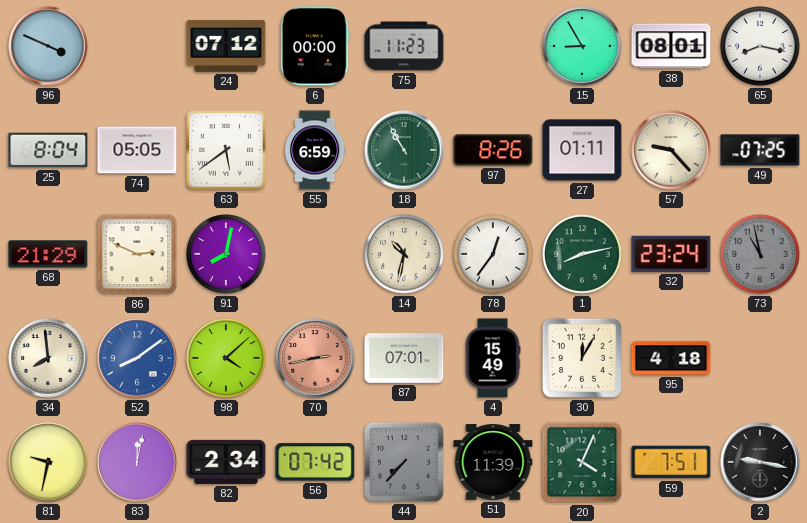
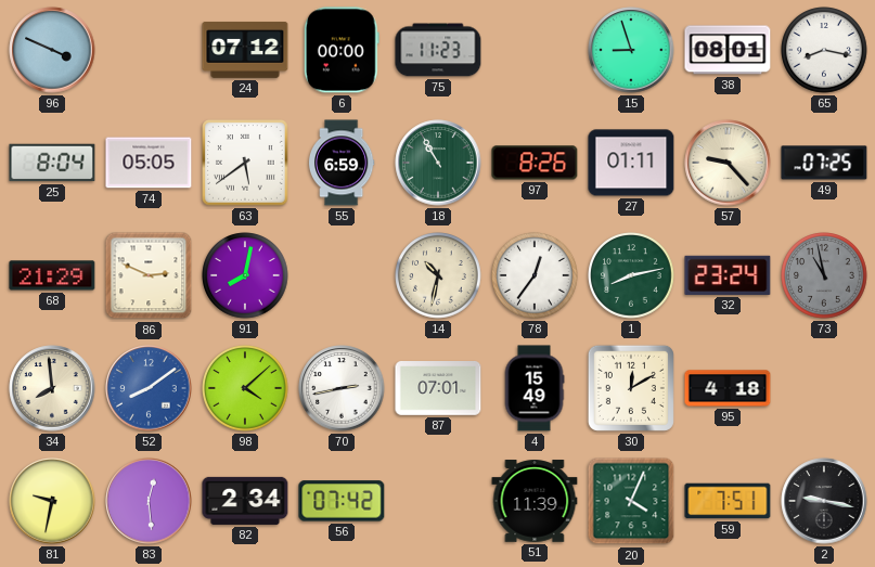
15: 8:55 -> 8:57 (631, 50)
70 dial: salmon -> white (342, 388)
30: 12:05 -> 12:10 (631, 388)
83: 12:02 -> 12:29 (149, 501)
44: 7:37 -> none (404, 462)
